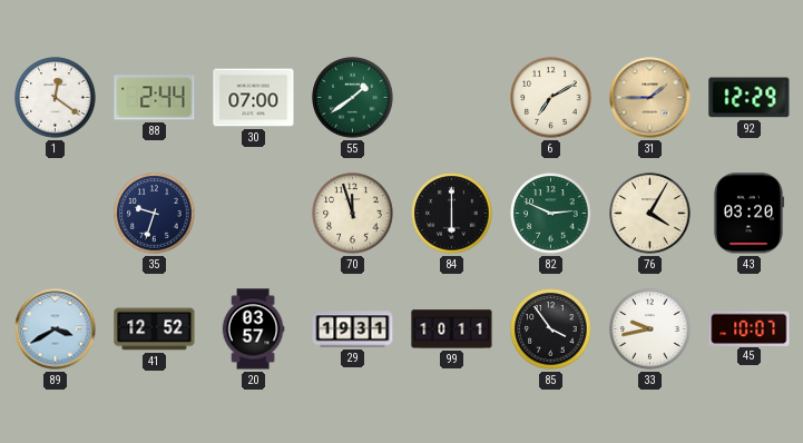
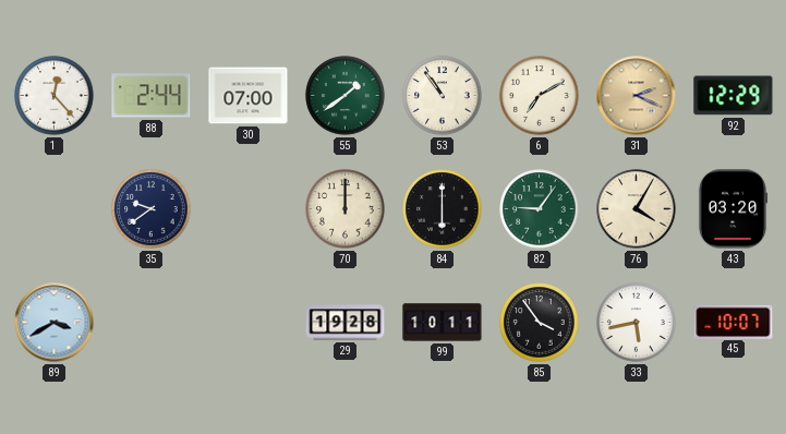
1: 12:21 -> 12:23 (55, 96)
53: none -> 10:54 (443, 96)
31: 1:45 -> 2:19 (637, 96)
35: 9:33 -> 9:39 (152, 209)
70: 11:57 -> 12:00 (346, 209)
82: 2:49 -> 9:06 (540, 209)
41: 12:52 -> none (155, 329)
20: 03:57 -> none (253, 329)
29: 19:31 -> 19:28 (346, 323)
33: 9:43 -> 5:43 (637, 323)
